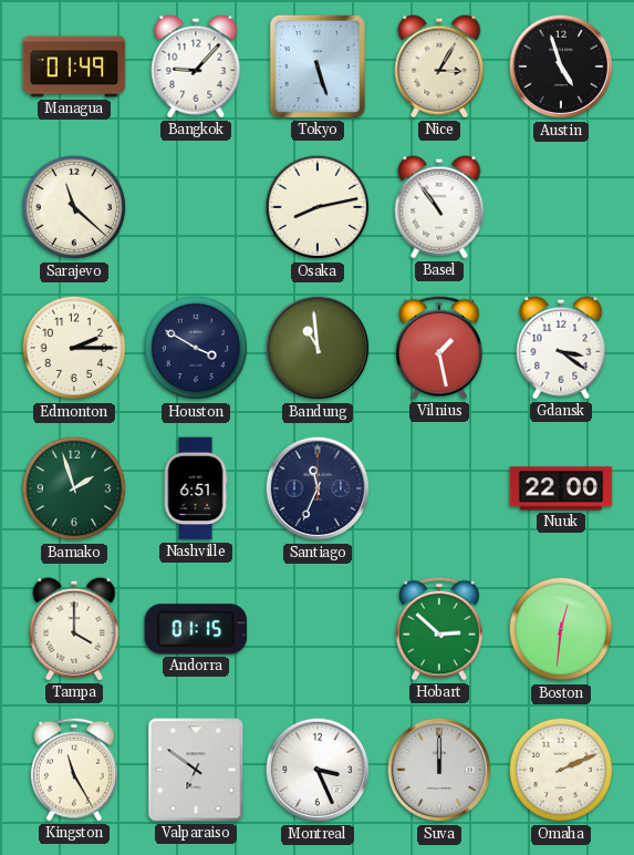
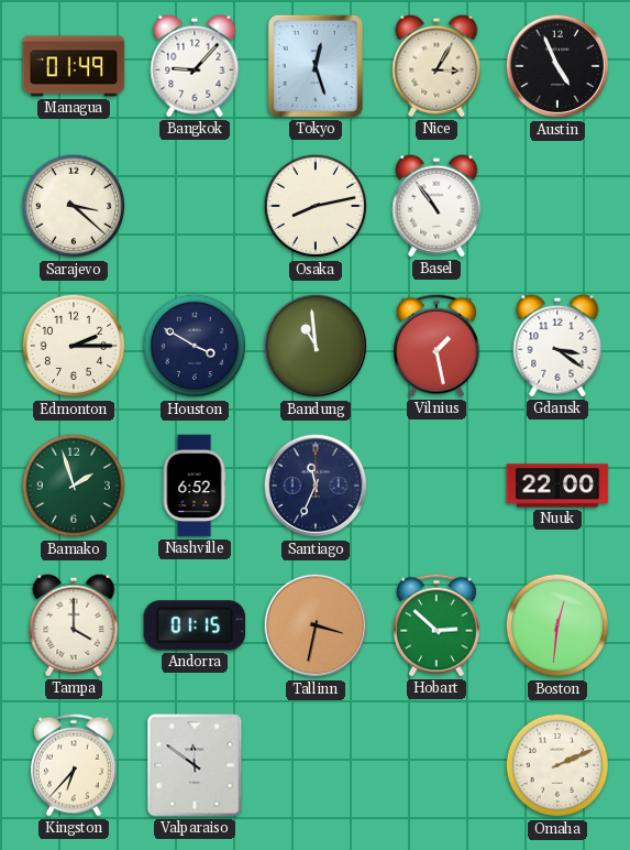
Tokyo: 5:27 -> 12:27 (316, 66)
Austin: 4:57 -> 4:56 (557, 66)
Sarajevo: 11:22 -> 3:22 (74, 206)
Nashville: 6:51 -> 6:52 (195, 486)
Tallinn: none -> 3:32 (316, 625)
Kingston: 11:25 -> 6:37 (74, 765)
Valparaiso: 6:51 -> 11:51 (195, 765)
Montreal: 3:26 -> none (318, 770)
Suva: 12:00 -> none (439, 770)
